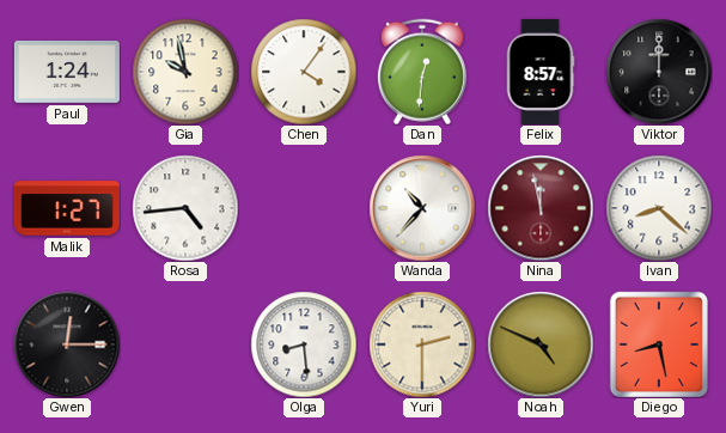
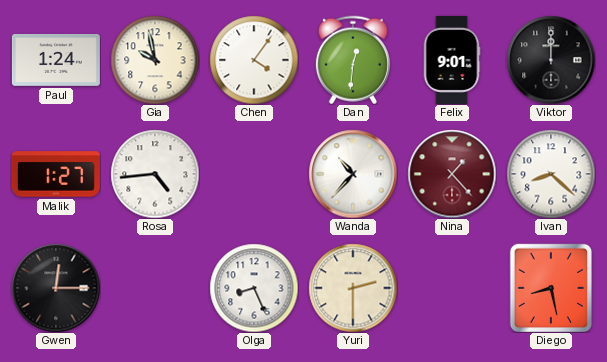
Felix: 8:57 -> 9:01 (452, 60)
Nina: 11:58 -> 1:23 (452, 174)
Olga: 8:29 -> 8:26 (254, 288)
Noah: 4:49 -> none (541, 344)
